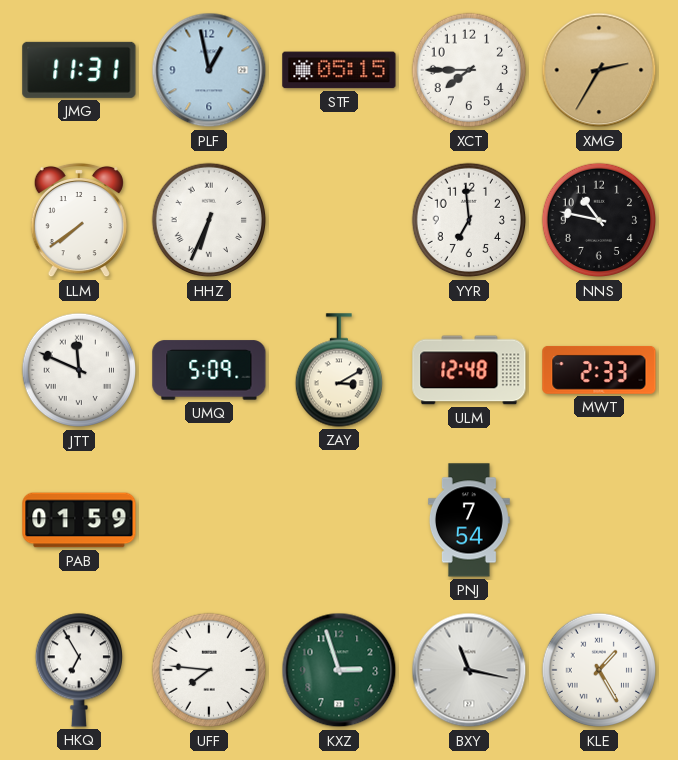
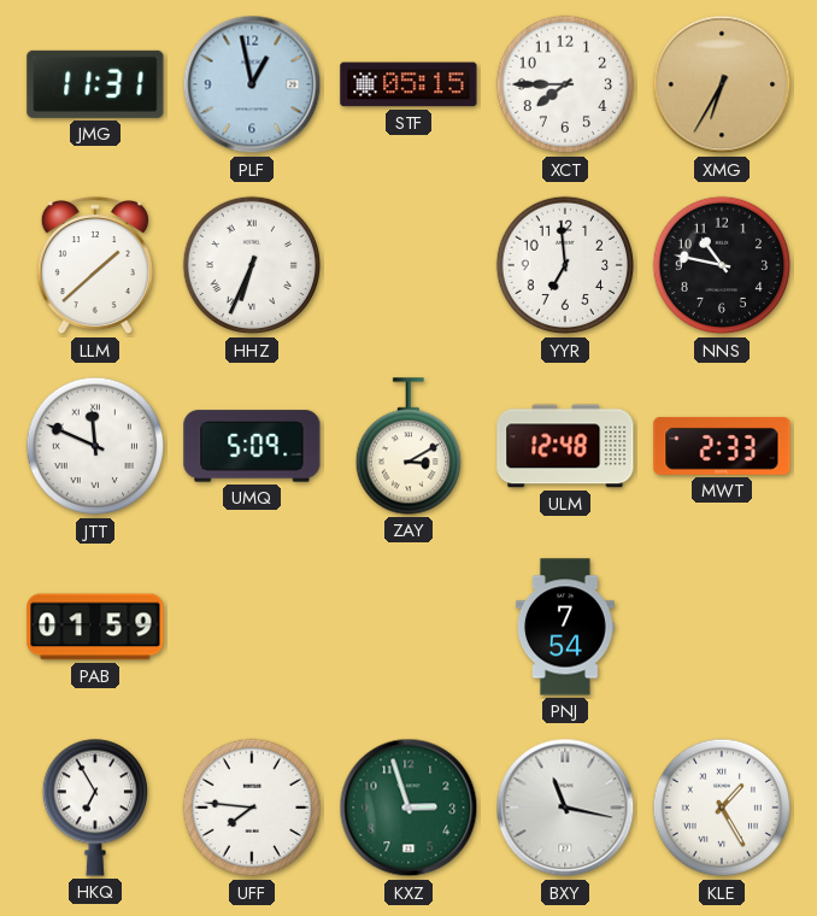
XMG: 2:35 -> 6:35 (722, 84)
LLM: 7:39 -> 1:38 (95, 265)
